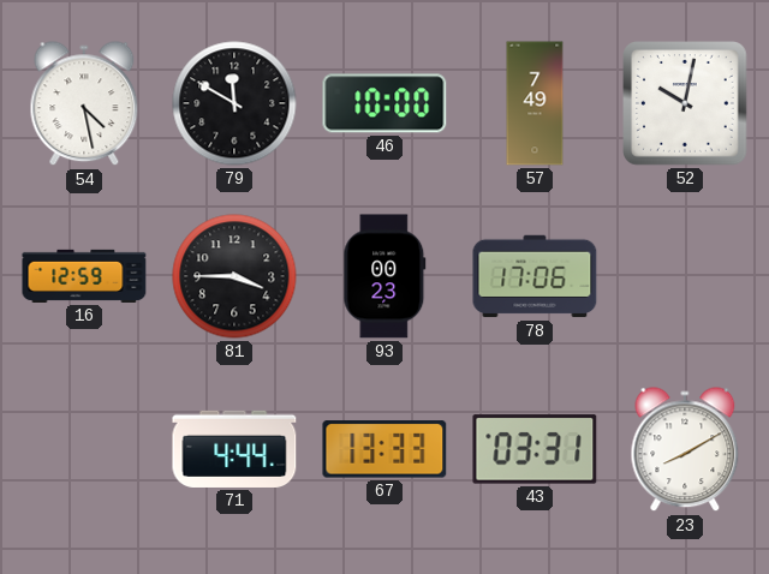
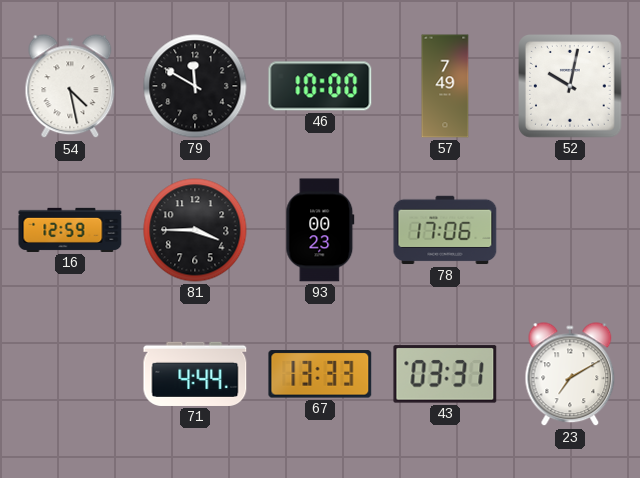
23: 8:10 -> 7:10 (570, 375)
